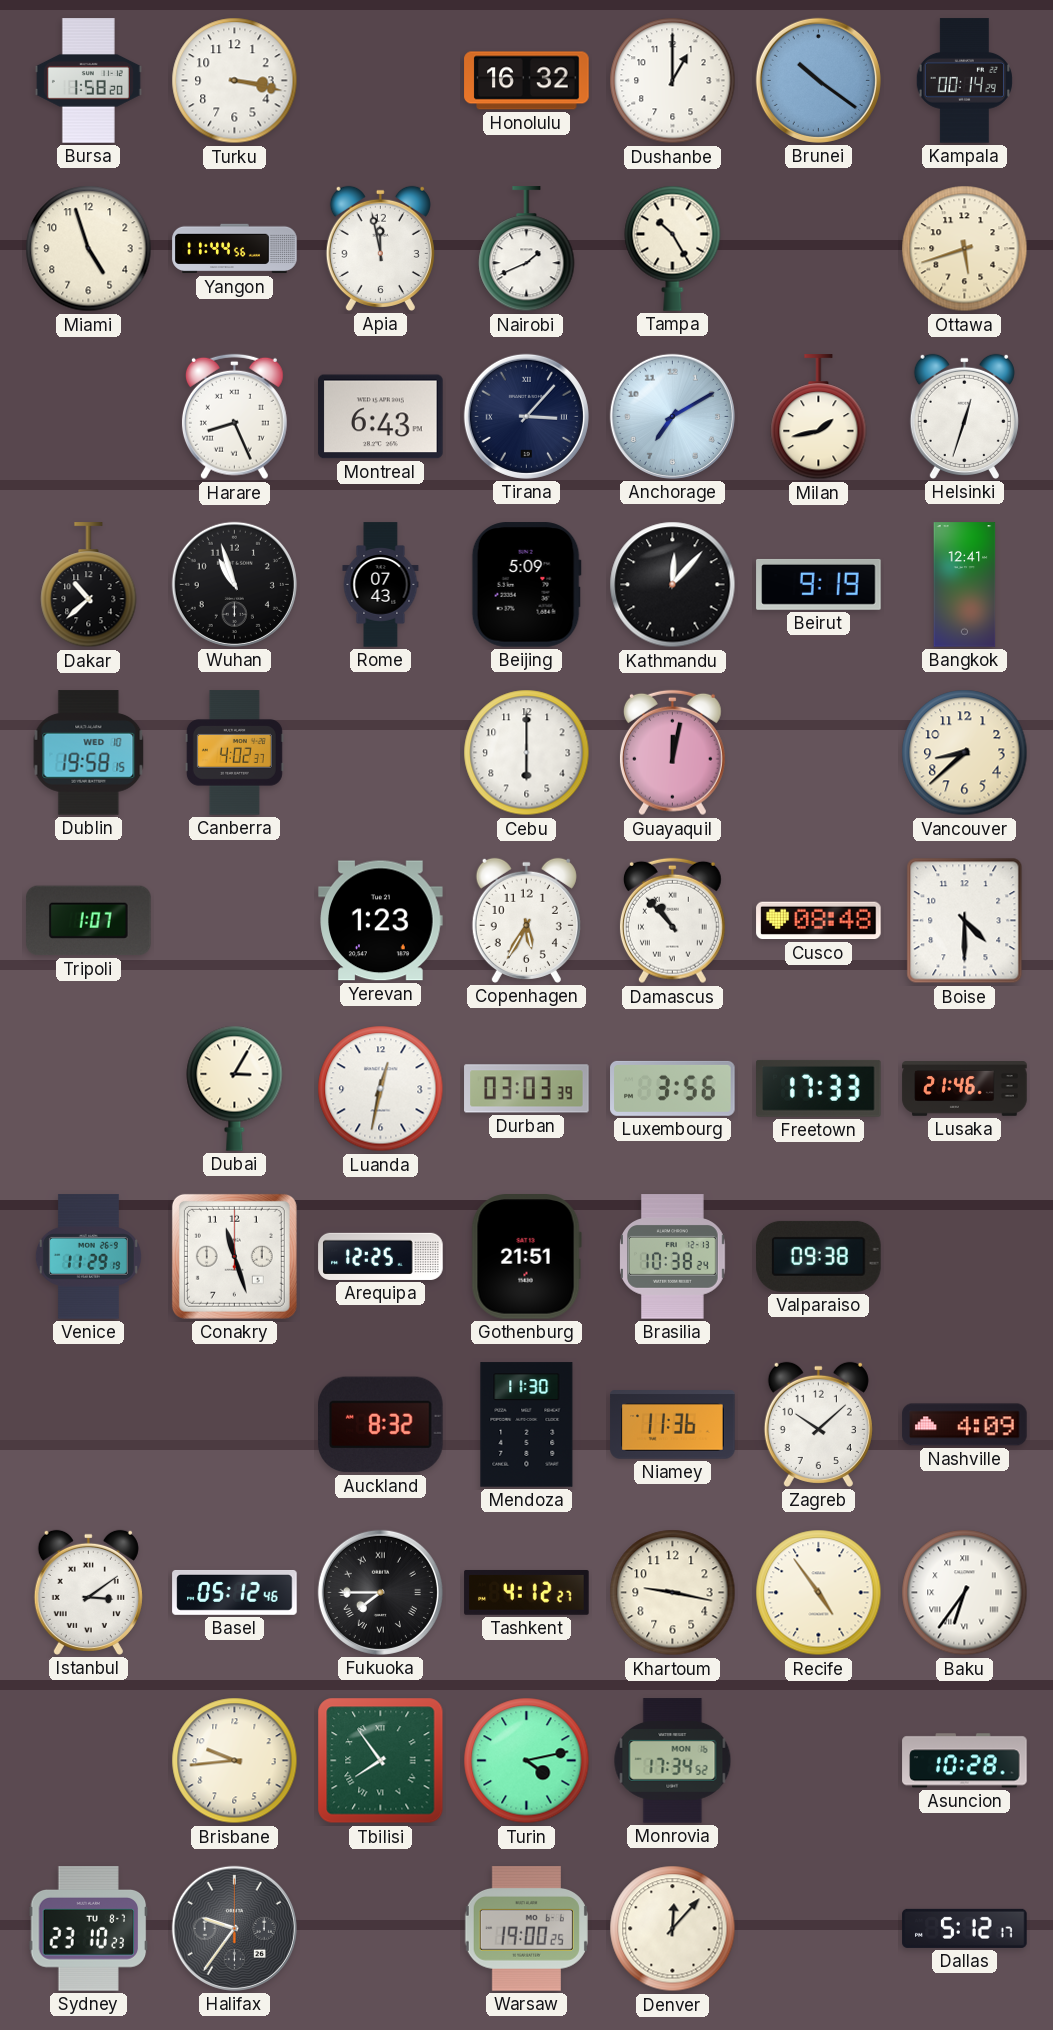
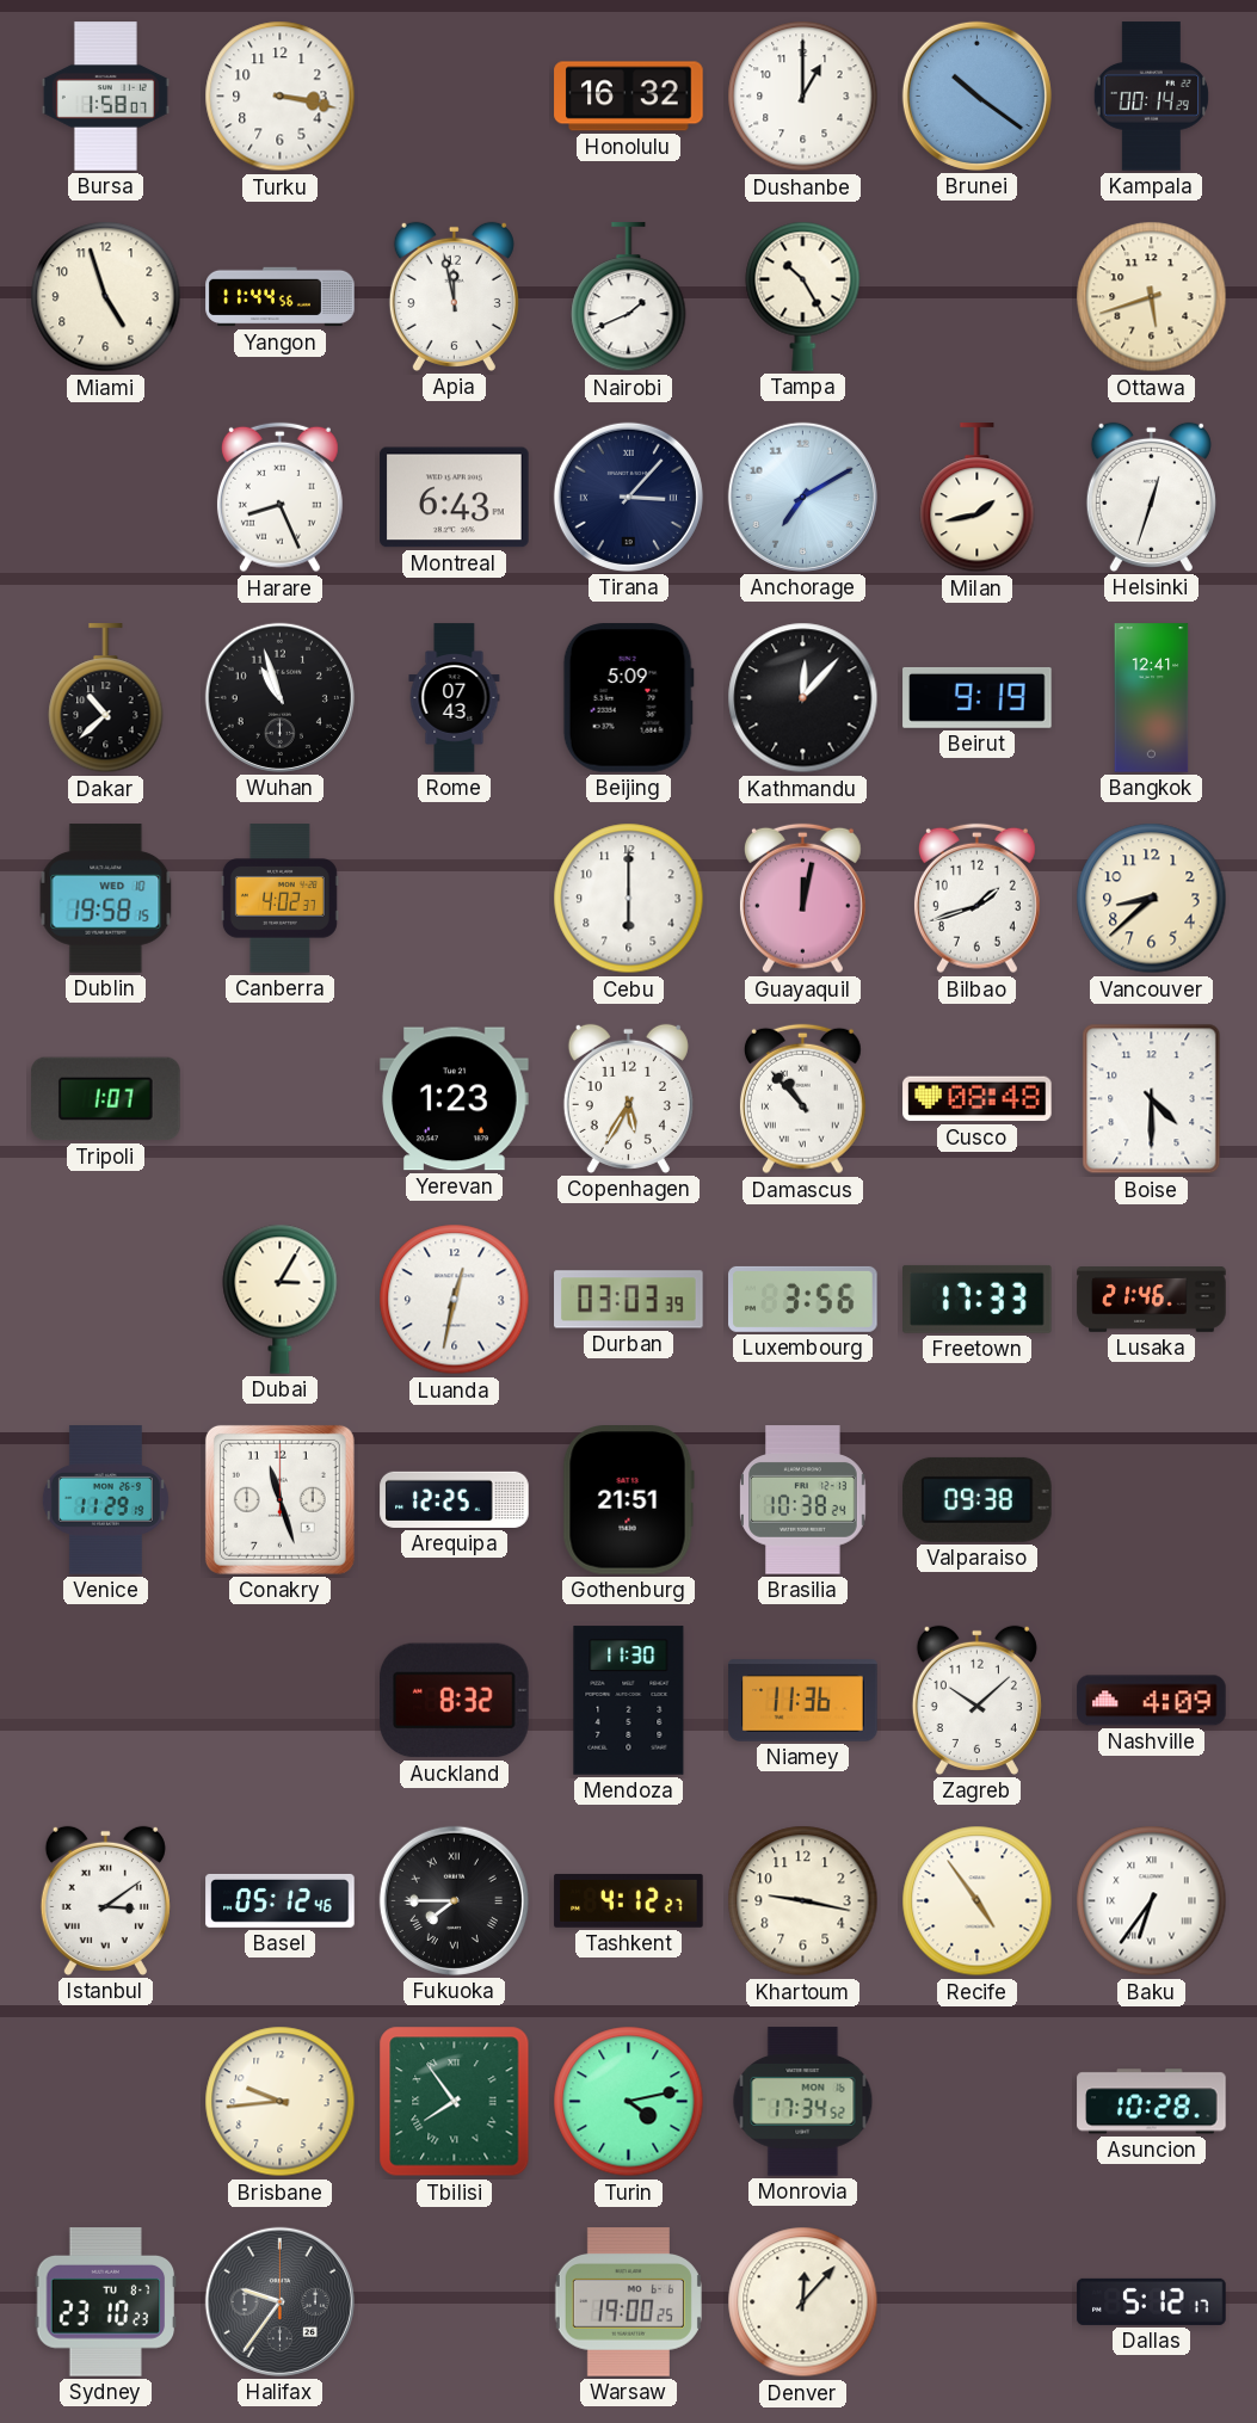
Bursa: 1:58:20 -> 1:58:07 (105, 97)
Bilbao: none -> 1:42 (976, 899)
